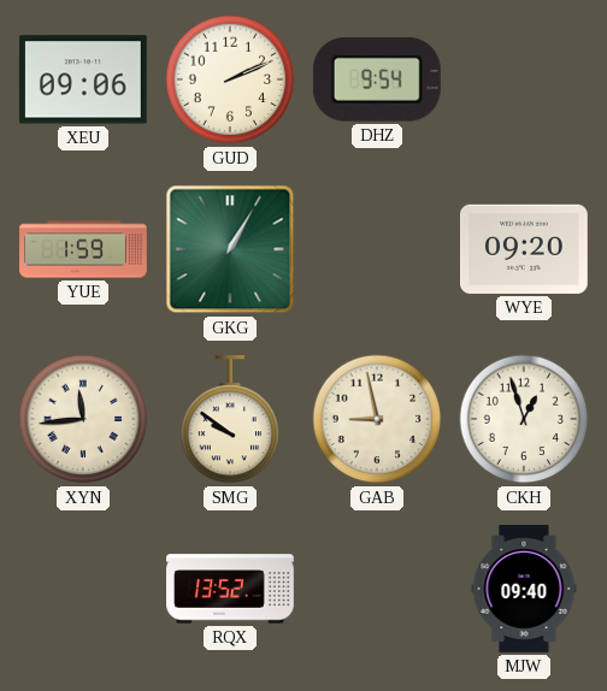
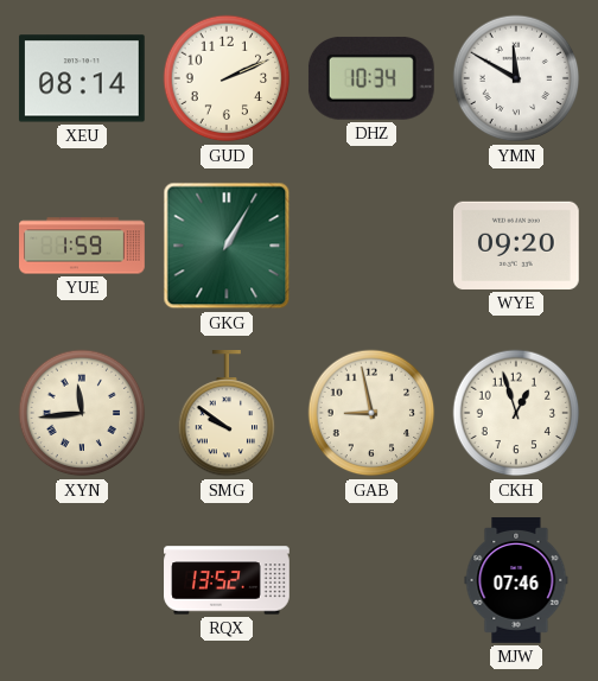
XEU: 09:06 -> 08:14 (82, 78)
DHZ: 9:54 -> 10:34 (371, 78)
YMN: none -> 11:50 (516, 78)
MJW: 09:40 -> 07:46 (516, 580)
